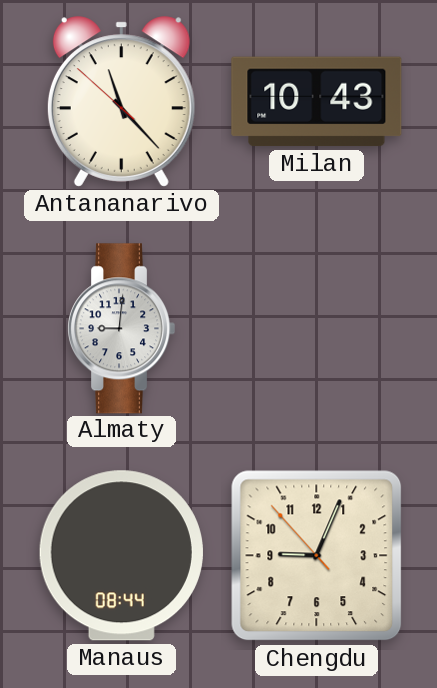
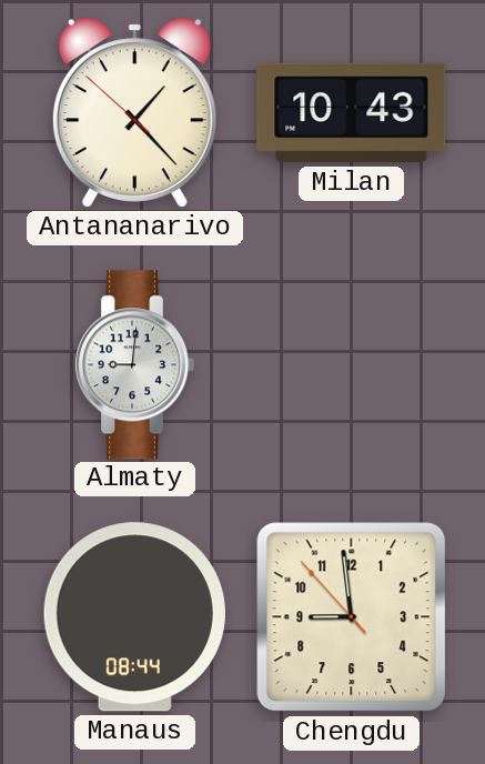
Antananarivo: 11:22 -> 1:22 (134, 113)
Chengdu: 9:03 -> 8:58 (352, 617)
